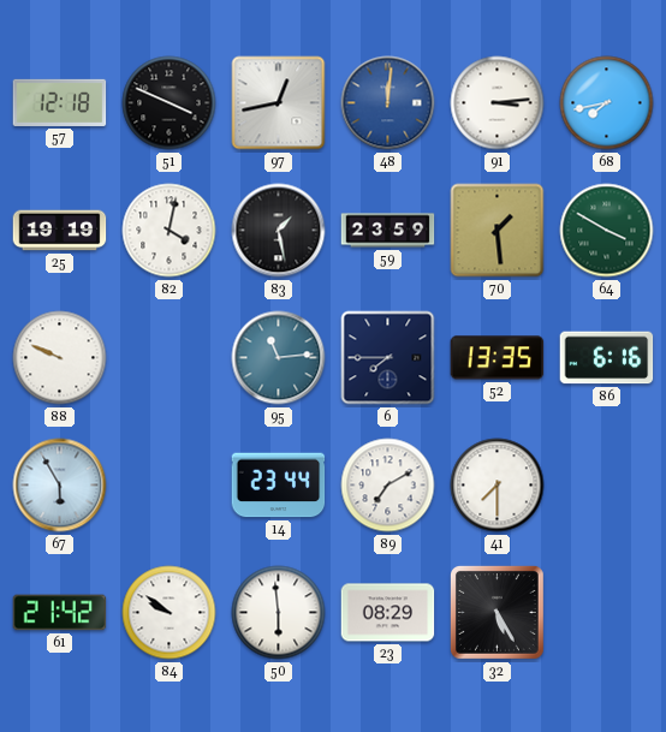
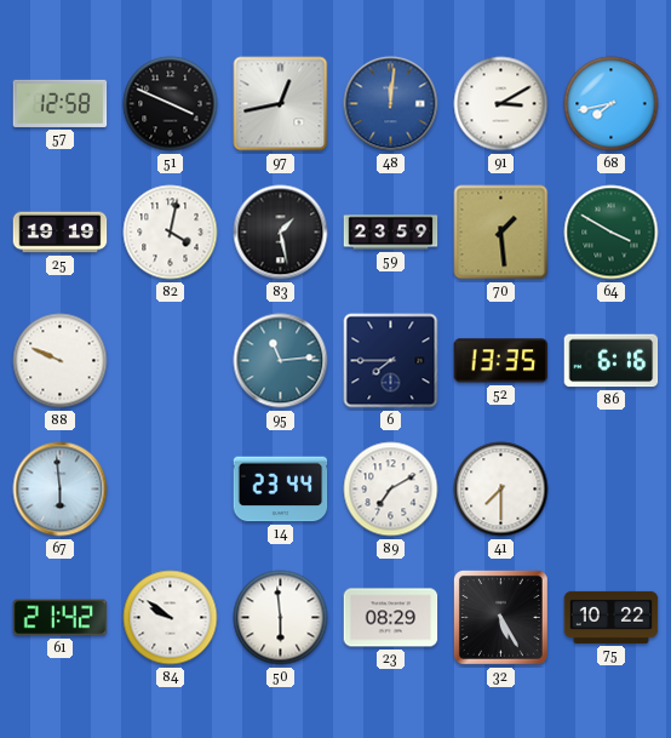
57: 12:18 -> 12:58 (61, 103)
91: 3:14 -> 3:10 (501, 104)
67: 5:55 -> 5:59 (61, 490)
75: none -> 10:22 (612, 617)
